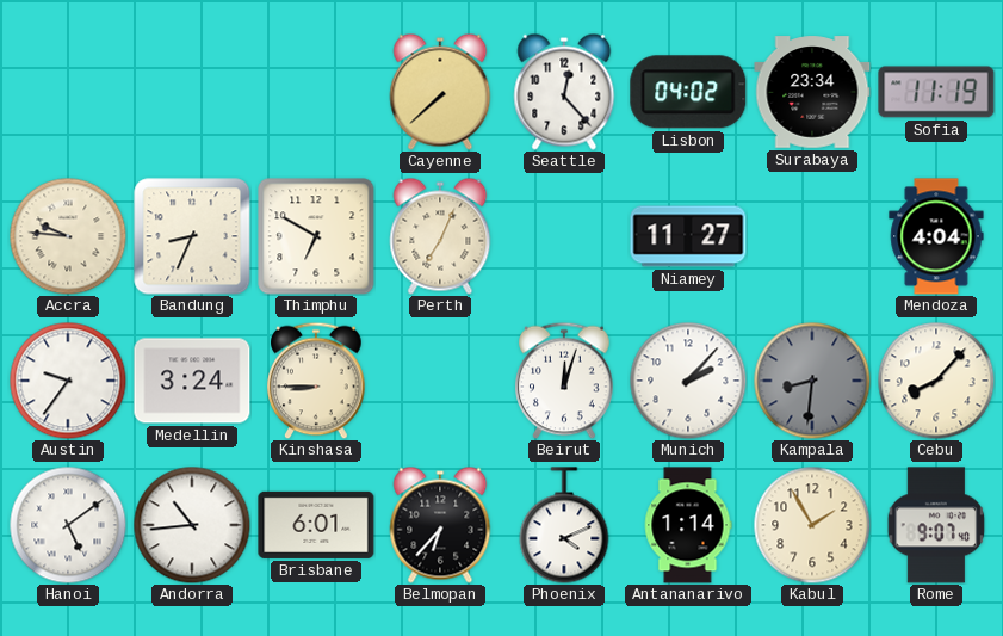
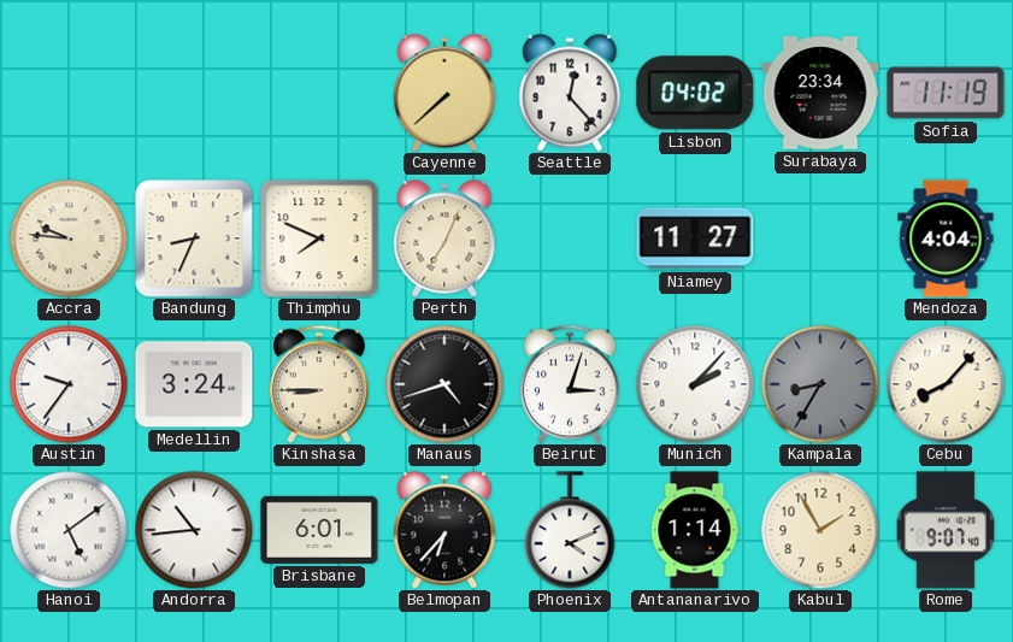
Thimphu: 6:50 -> 7:49 (319, 238)
Manaus: none -> 4:42 (444, 384)
Beirut: 12:03 -> 3:03 (570, 384)
Kampala: 8:31 -> 8:35 (820, 384)
